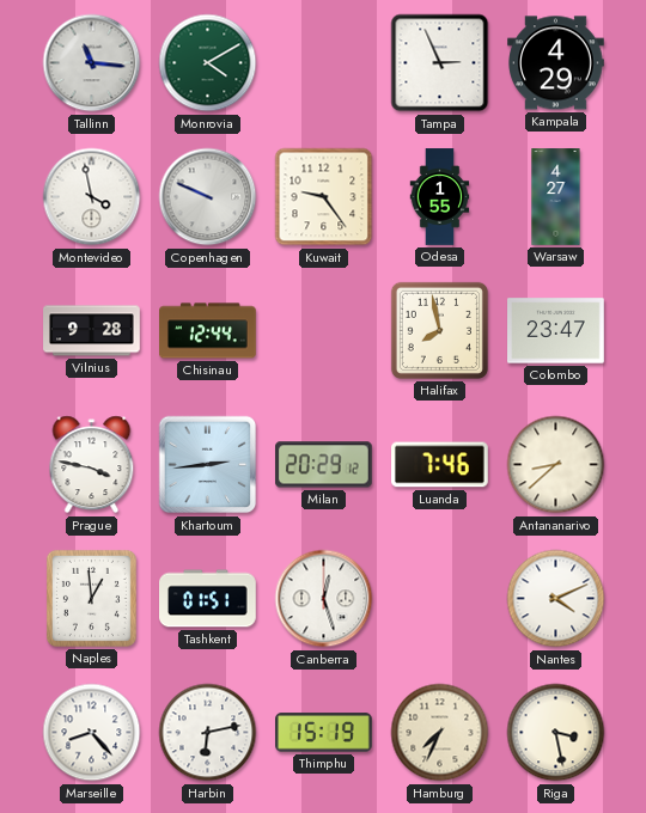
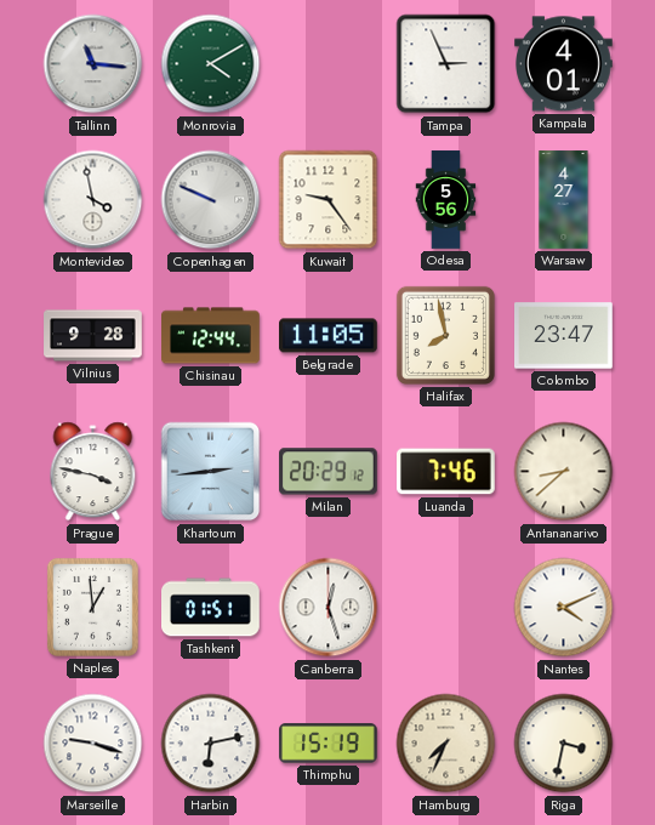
Kampala: 4:29 -> 4:01 (564, 64)
Odesa: 1:55 -> 5:56 (446, 200)
Belgrade: none -> 11:05 (329, 336)
Marseille: 8:23 -> 9:18 (93, 744)
Riga: 3:28 -> 3:32 (564, 744)
